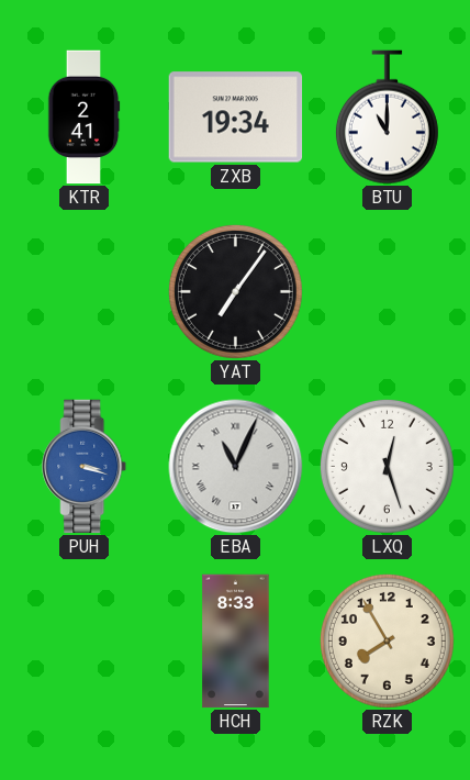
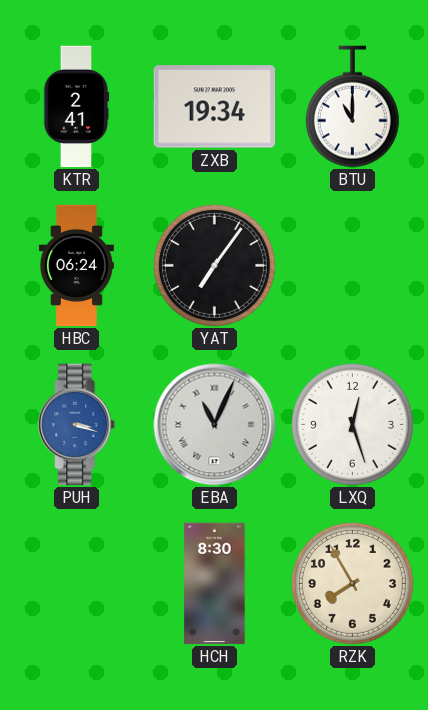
HBC: none -> 06:24 (76, 266)
HCH: 8:33 -> 8:30 (215, 584)
